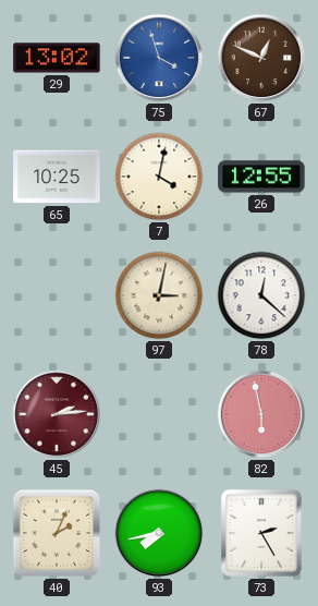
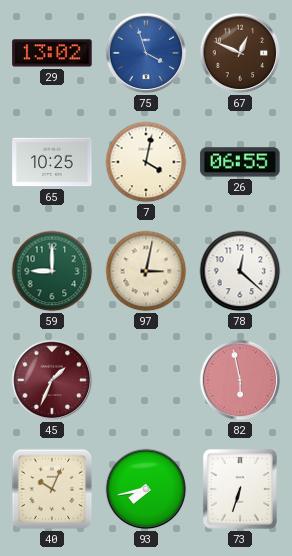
26: 12:55 -> 06:55 (240, 162)
59: none -> 9:00 (52, 271)
45: 2:14 -> 1:34 (52, 380)
40: 2:04 -> 10:04 (52, 489)
73: 2:25 -> 6:33 (240, 489)
